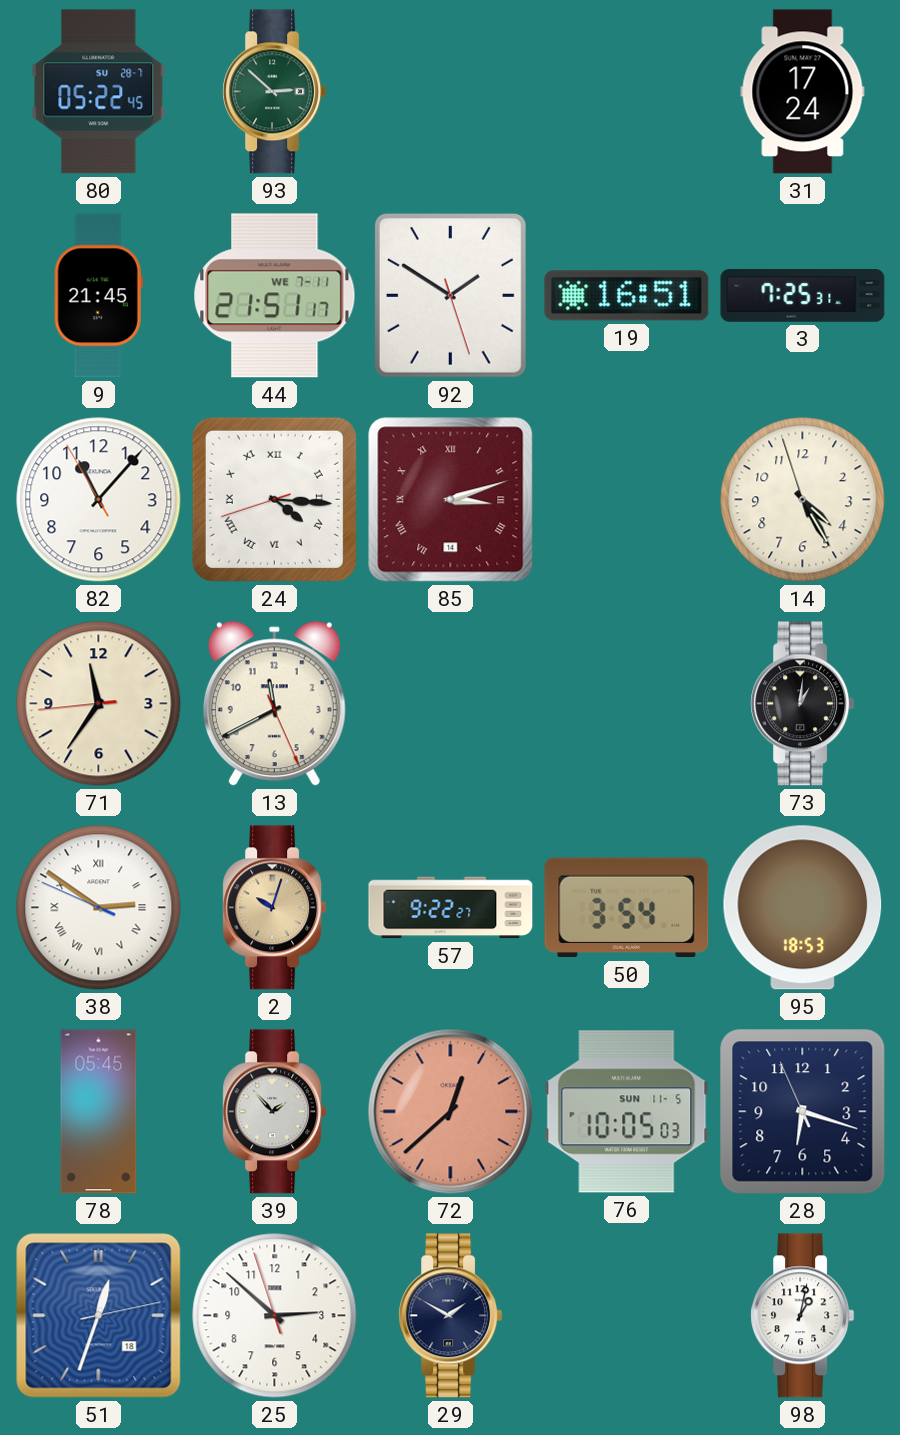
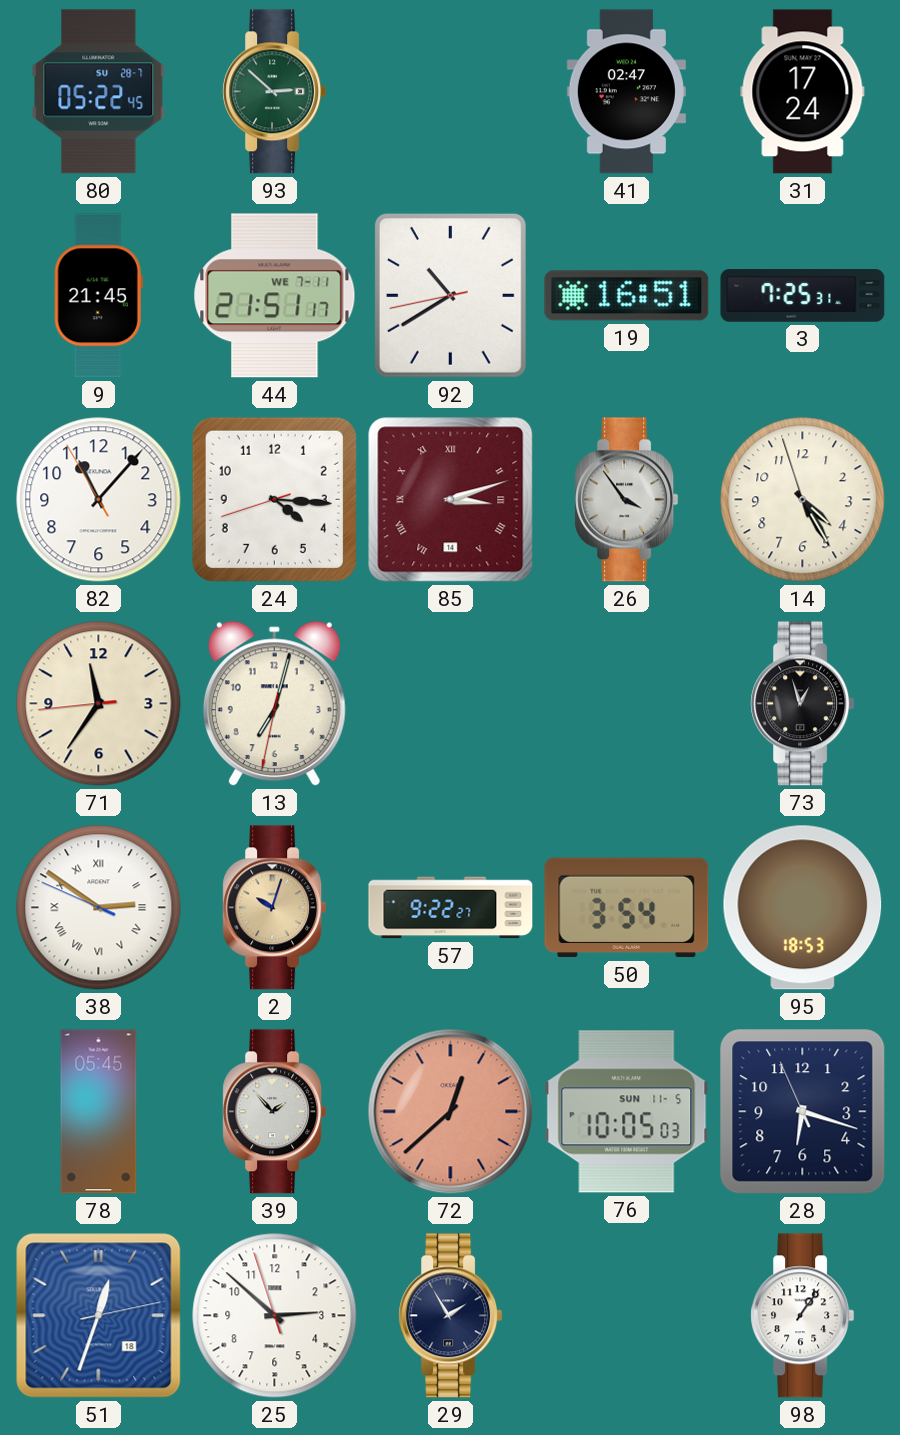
41: none -> 02:47 (626, 92)
92: 1:50 -> 10:39 (450, 295)
24 numerals: Roman -> Arabic (274, 499)
26: none -> 3:54 (627, 500)
13: 11:40 -> 7:02 (274, 704)
73: 1:01 -> 12:57 (803, 704)
29: 1:50 -> 1:55 (451, 1316)
98: 1:02 -> 1:06 (803, 1316)
